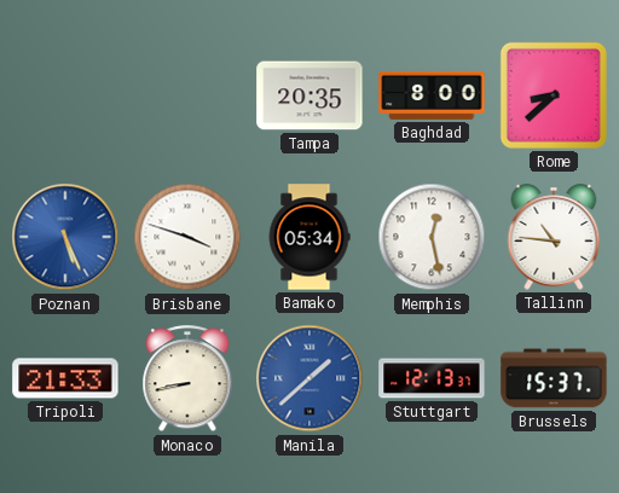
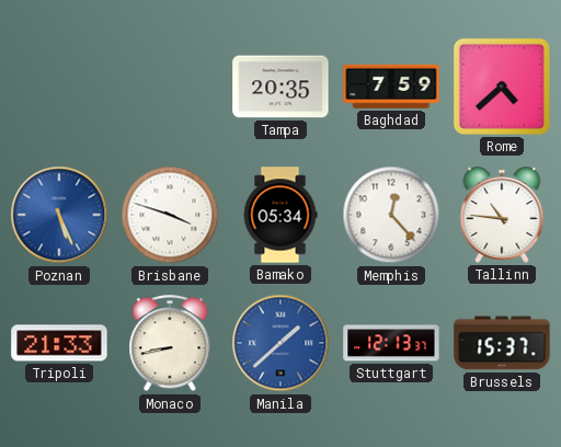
Baghdad: 8:00 -> 7:59 (391, 87)
Rome: 8:38 -> 4:38 (502, 87)
Memphis: 12:28 -> 12:23 (391, 215)
